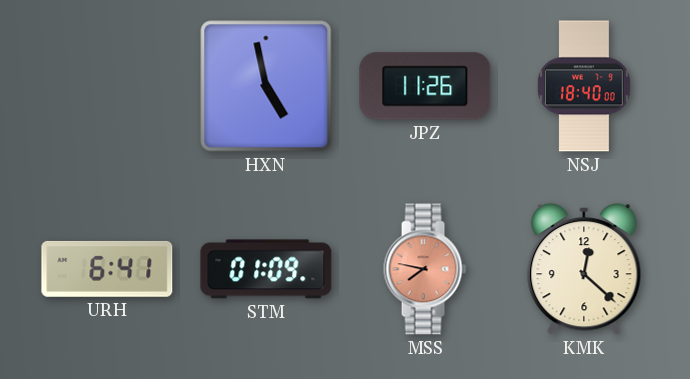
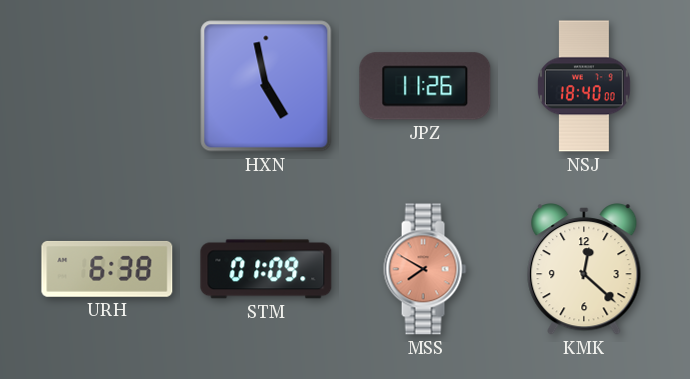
URH: 6:41 -> 6:38 (107, 269)
MSS: 7:47 -> 7:50 (425, 269)
